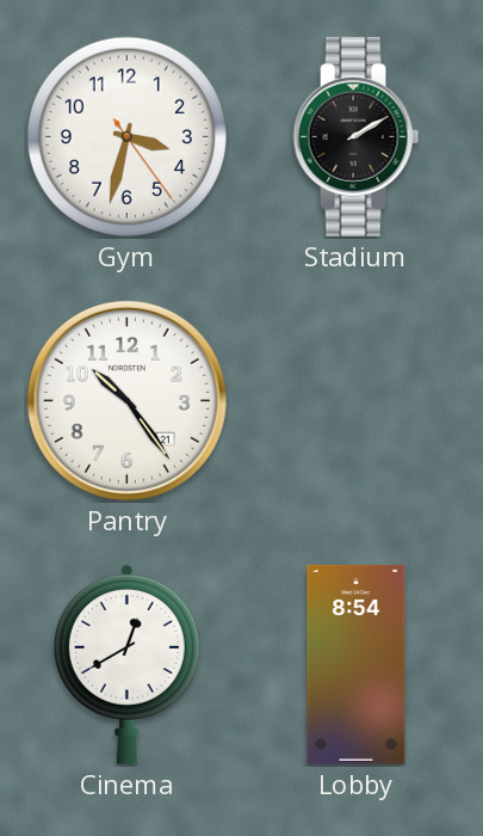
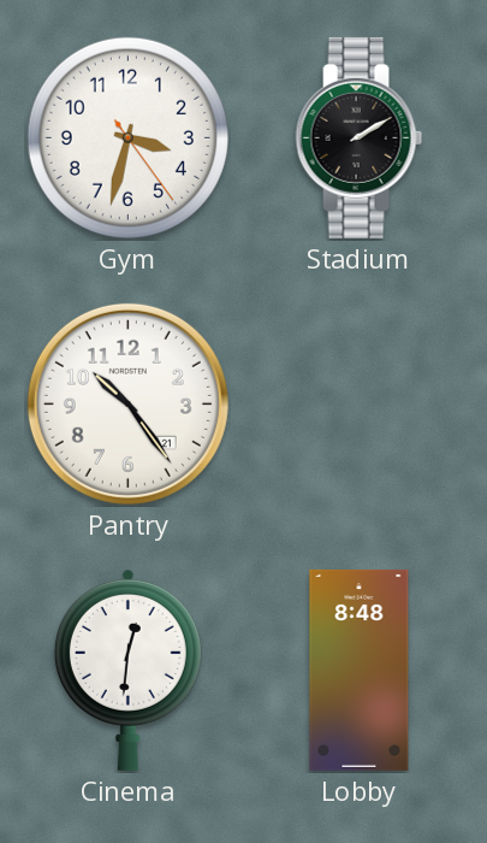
Cinema: 12:40 -> 12:31 (127, 670)
Lobby: 8:54 -> 8:48 (360, 670)
